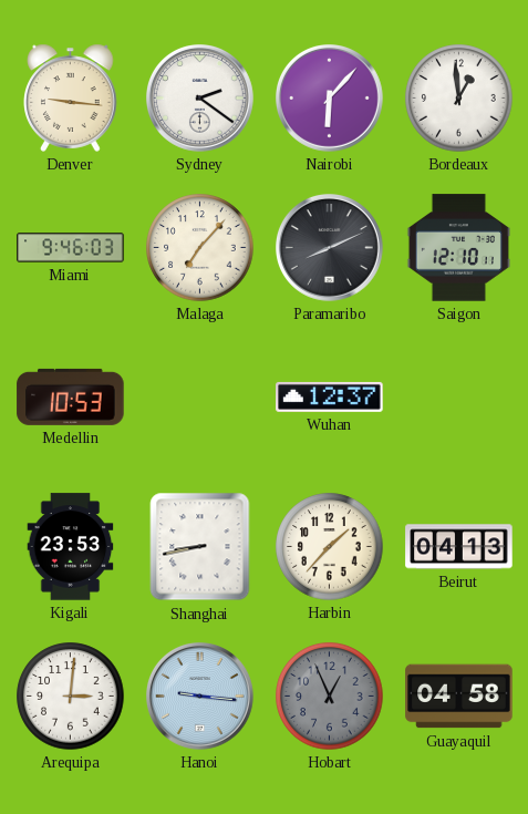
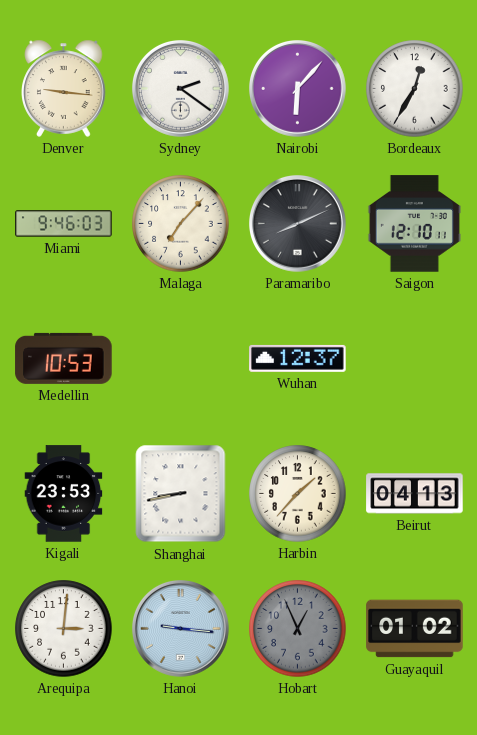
Bordeaux: 12:59 -> 12:35 (415, 89)
Guayaquil: 04:58 -> 01:02 (415, 629)
